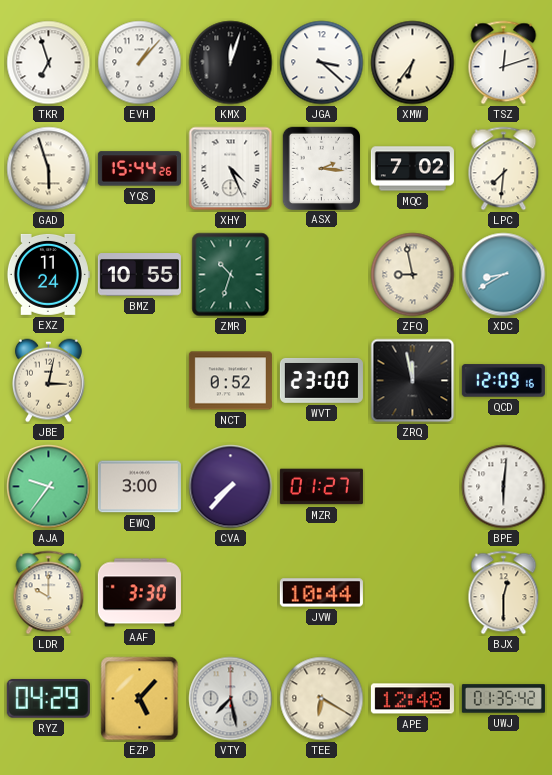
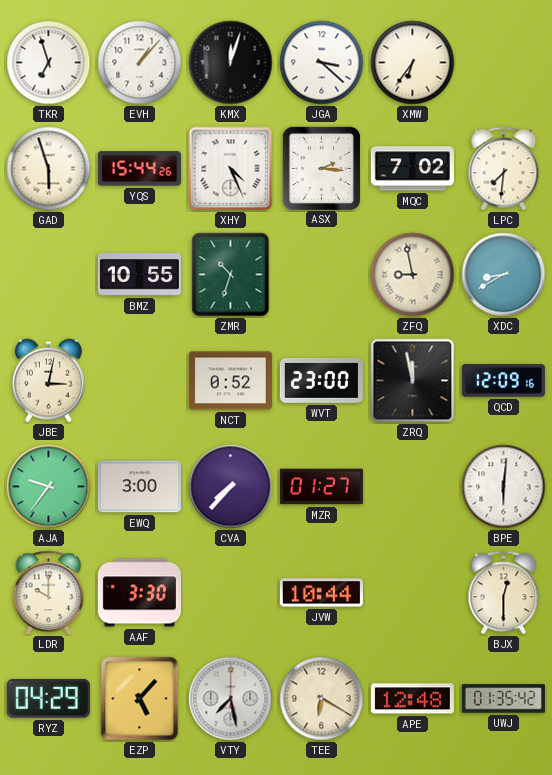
TSZ: 12:12 -> none (504, 63)
EXZ: 11:24 -> none (48, 274)
